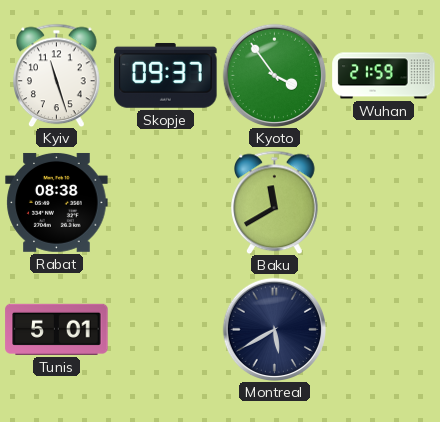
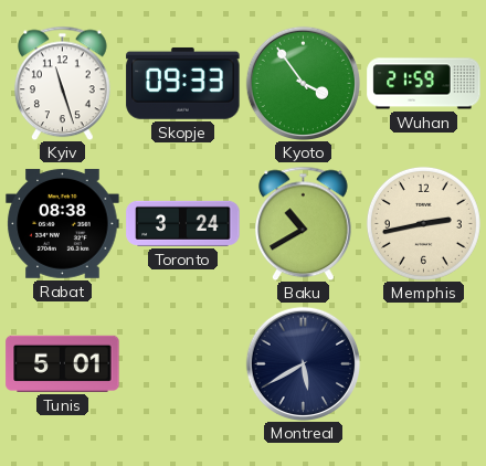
Skopje: 09:37 -> 09:33 (183, 83)
Toronto: none -> 3:24 (183, 223)
Baku: 11:40 -> 10:40 (304, 223)
Memphis: none -> 2:43 (423, 223)
